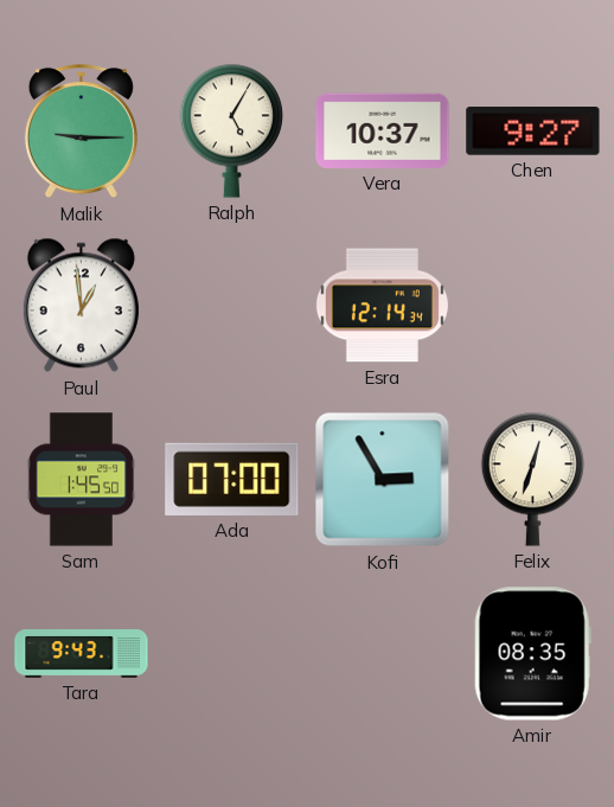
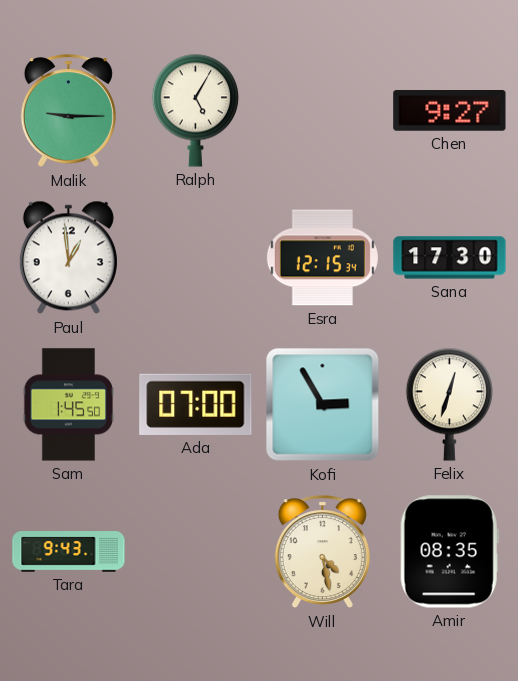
Vera: 10:37 -> none (383, 130)
Esra: 12:14 -> 12:15 (322, 258)
Sana: none -> 17:30 (450, 258)
Will: none -> 4:28 (322, 552)
